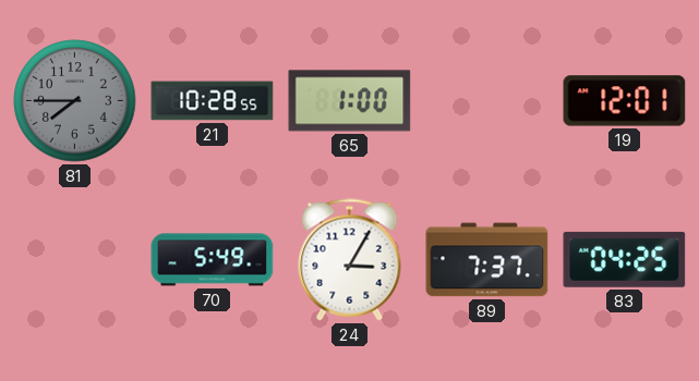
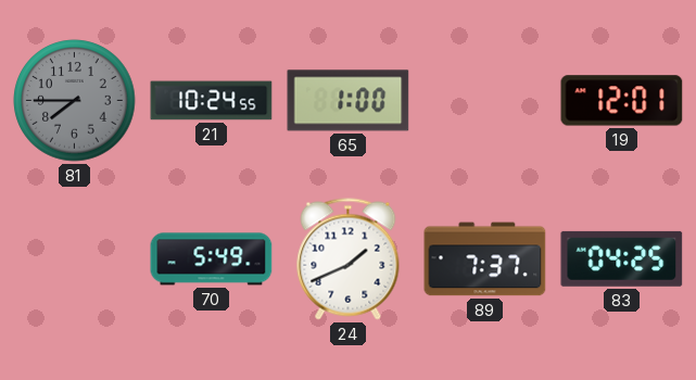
21: 10:28 -> 10:24 (212, 101)
24: 3:05 -> 1:41 (349, 259)
